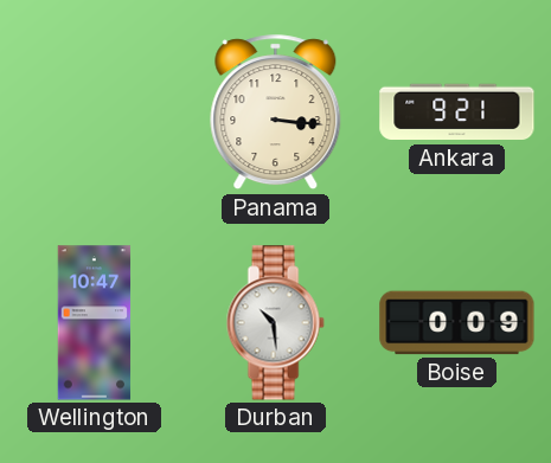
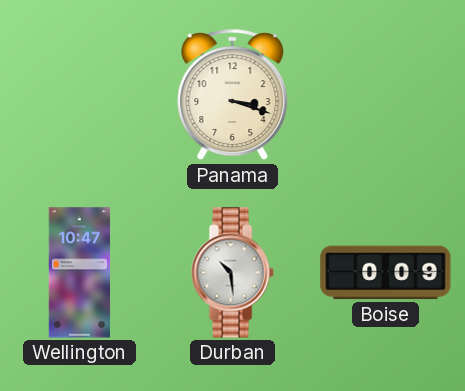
Panama: 3:16 -> 3:18 (233, 95)
Ankara: 9:21 -> none (457, 112)
